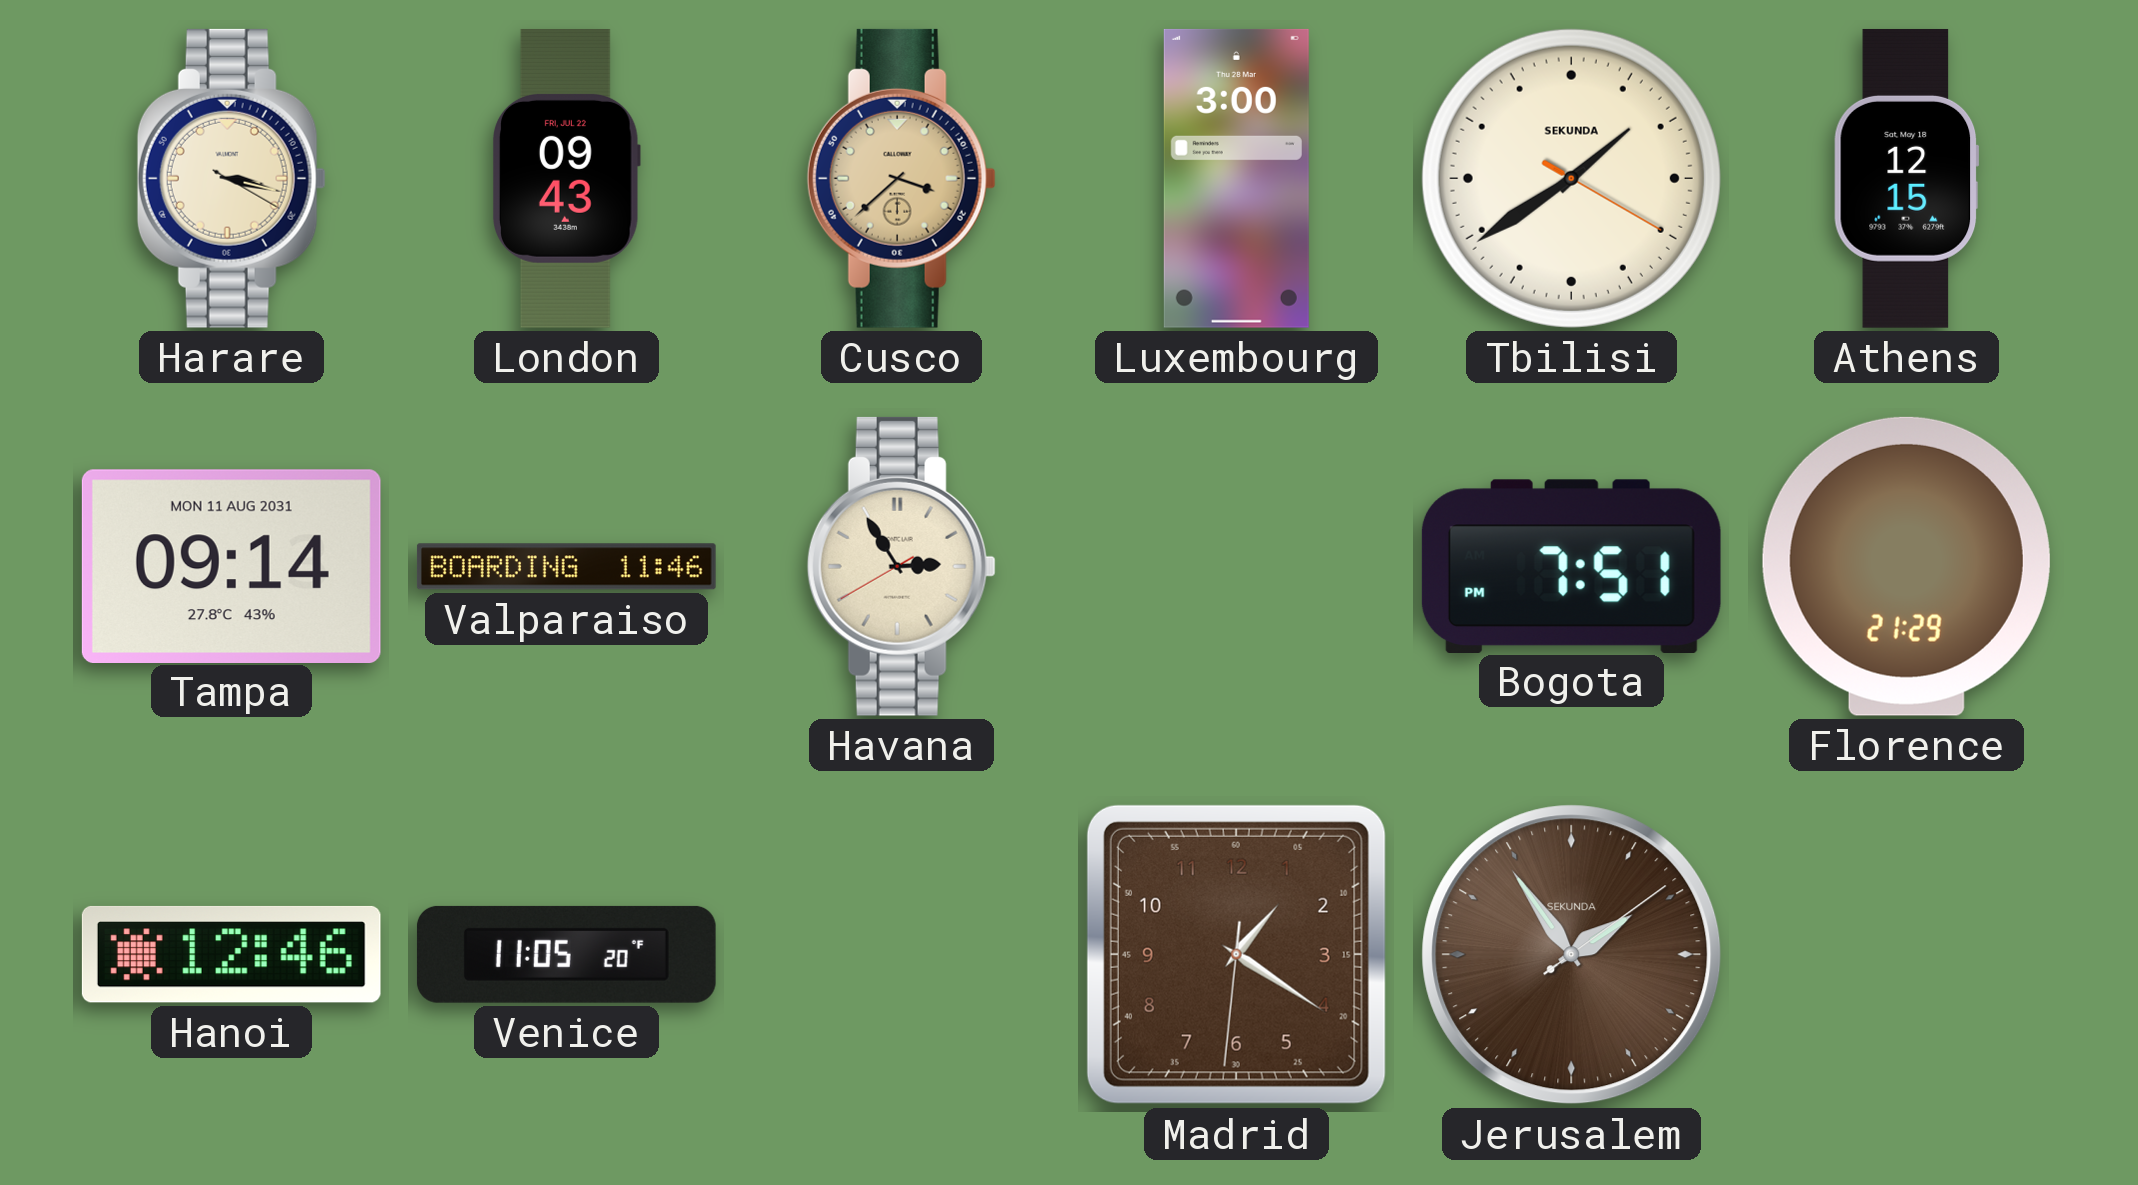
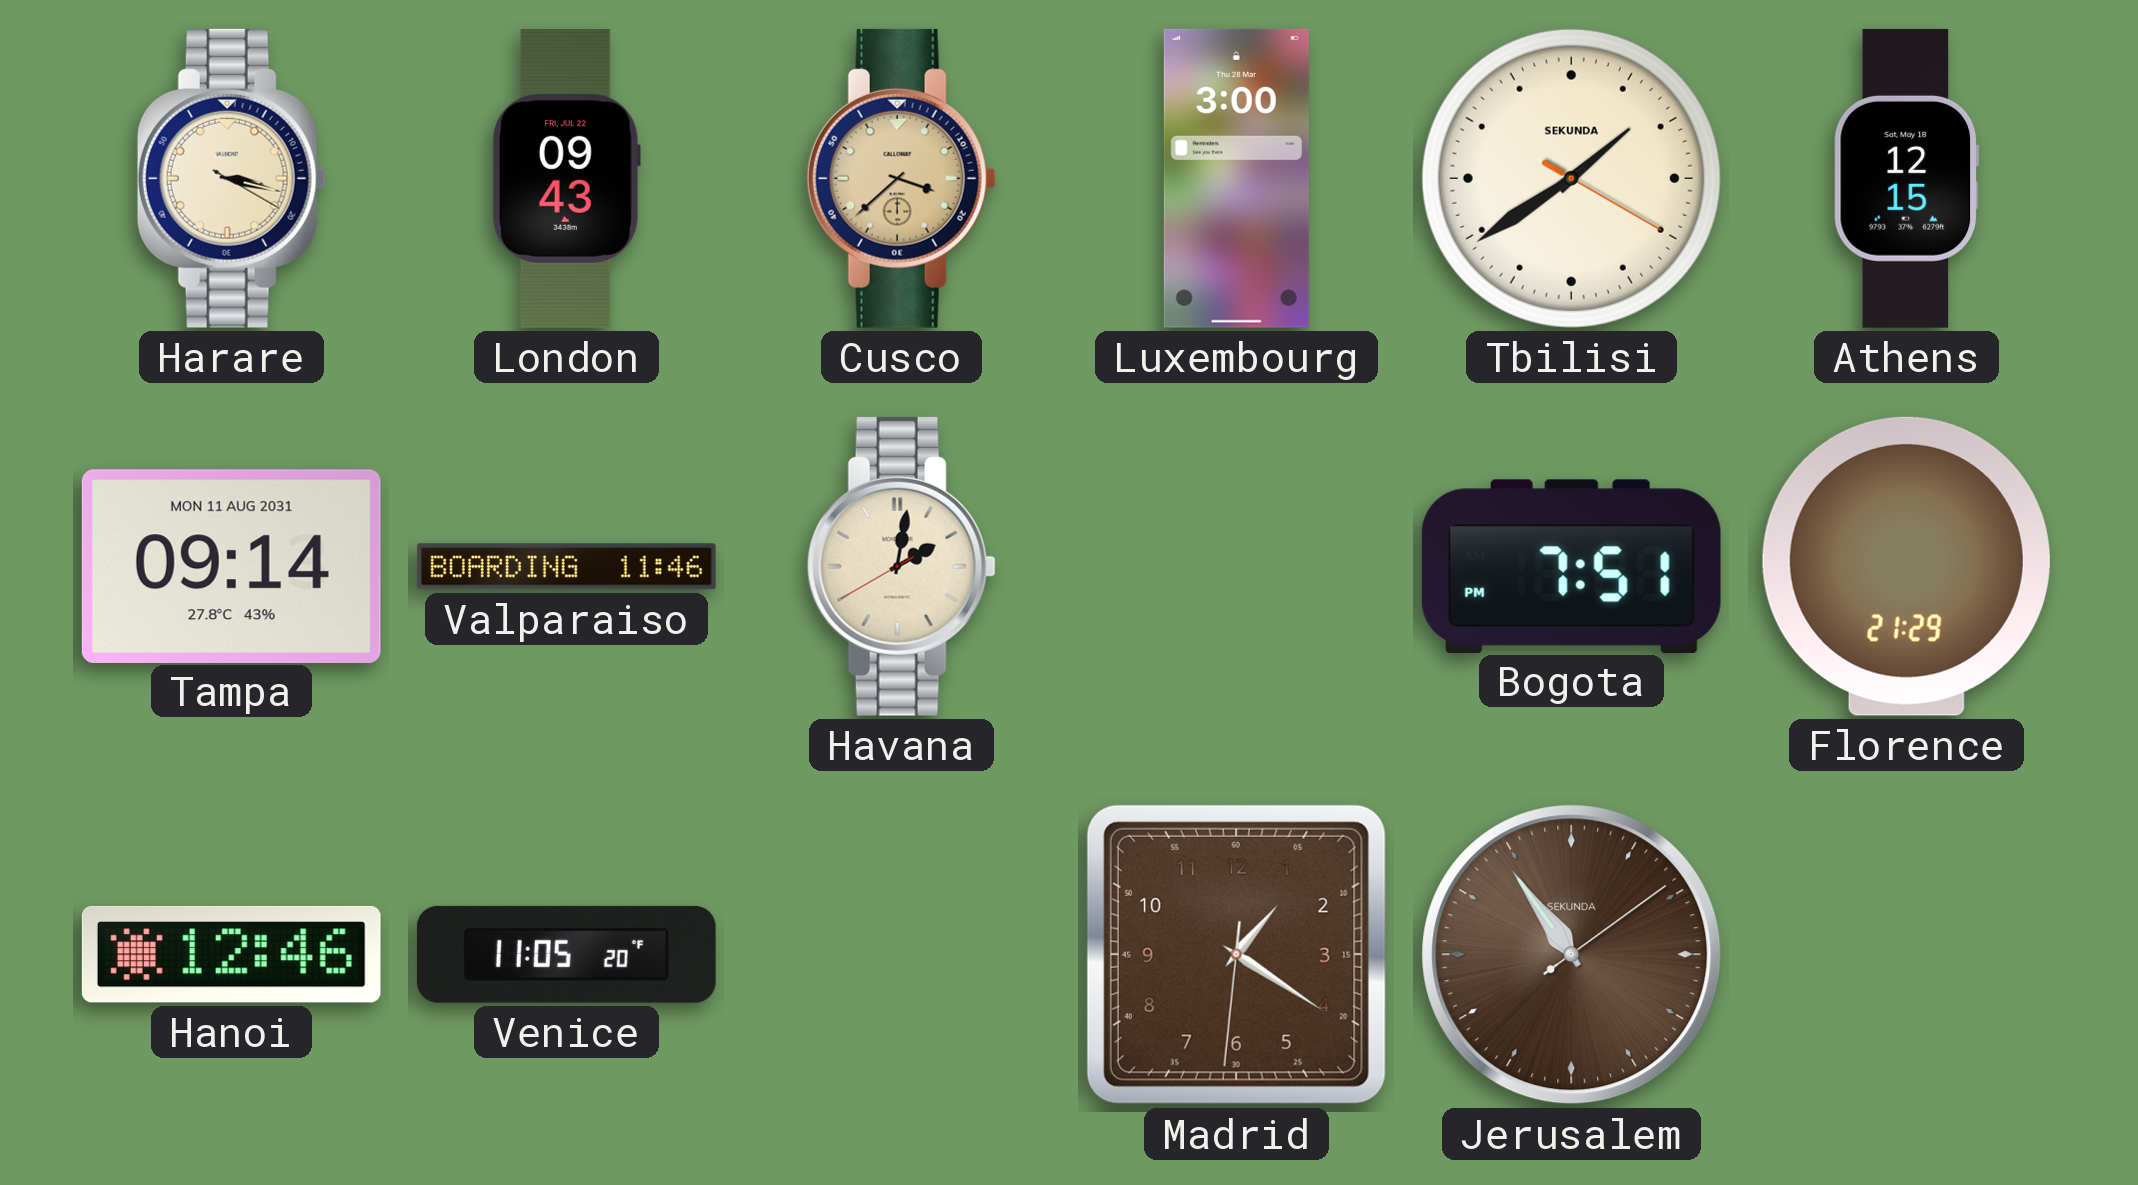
Havana: 2:54 -> 2:01 (901, 566)
Jerusalem: 1:54 -> 10:54 (1572, 955)
